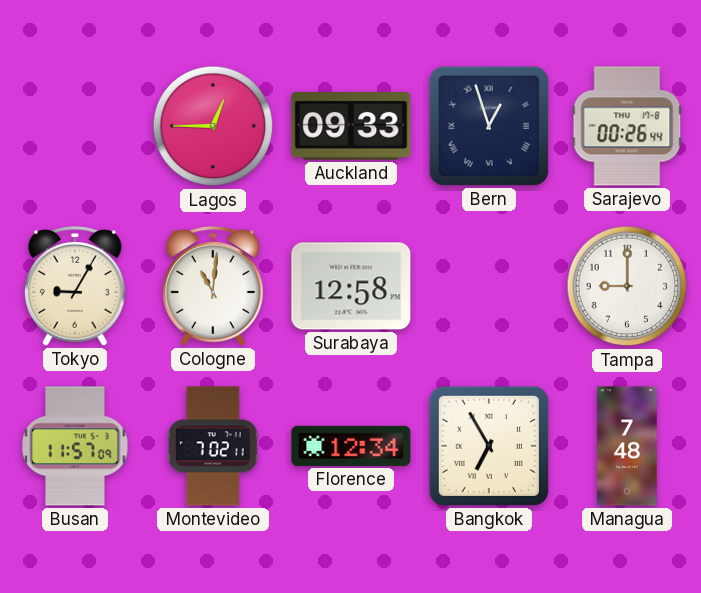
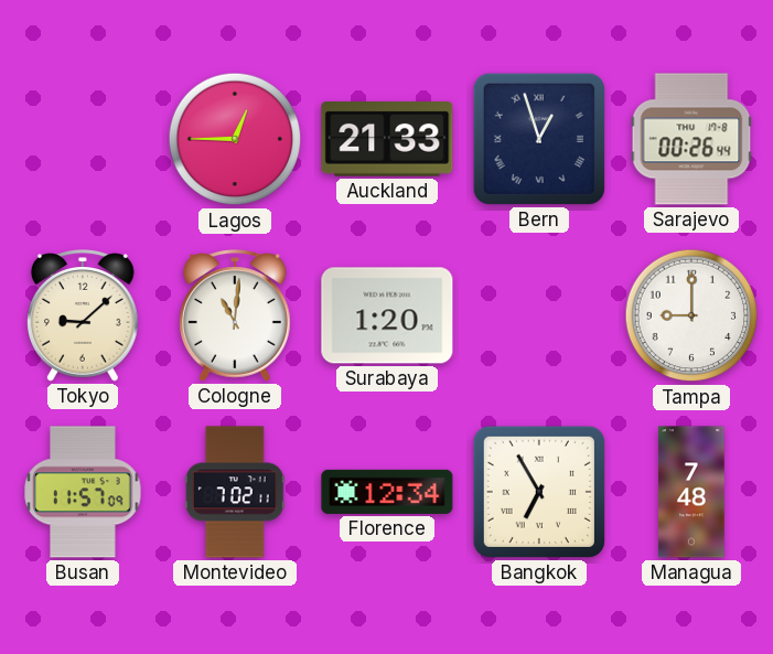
Auckland: 09:33 -> 21:33 (387, 140)
Tokyo: 9:05 -> 9:08 (84, 315)
Surabaya: 12:58 -> 1:20 (387, 315)
